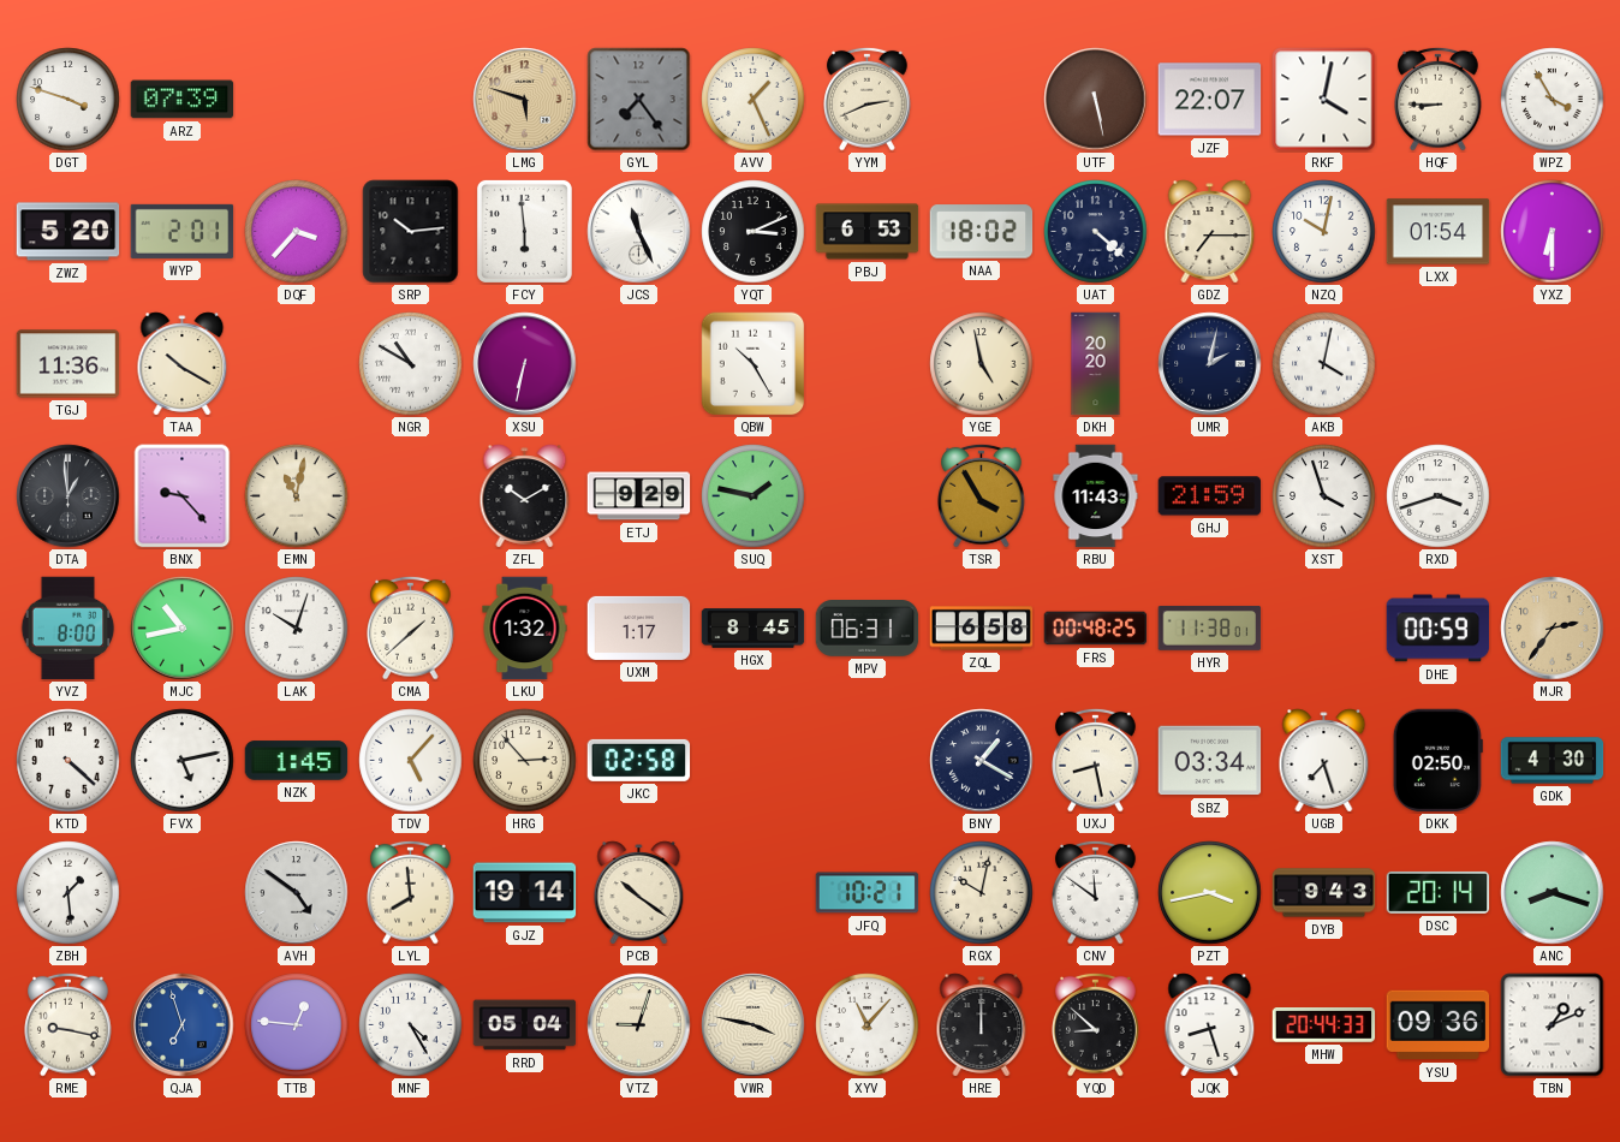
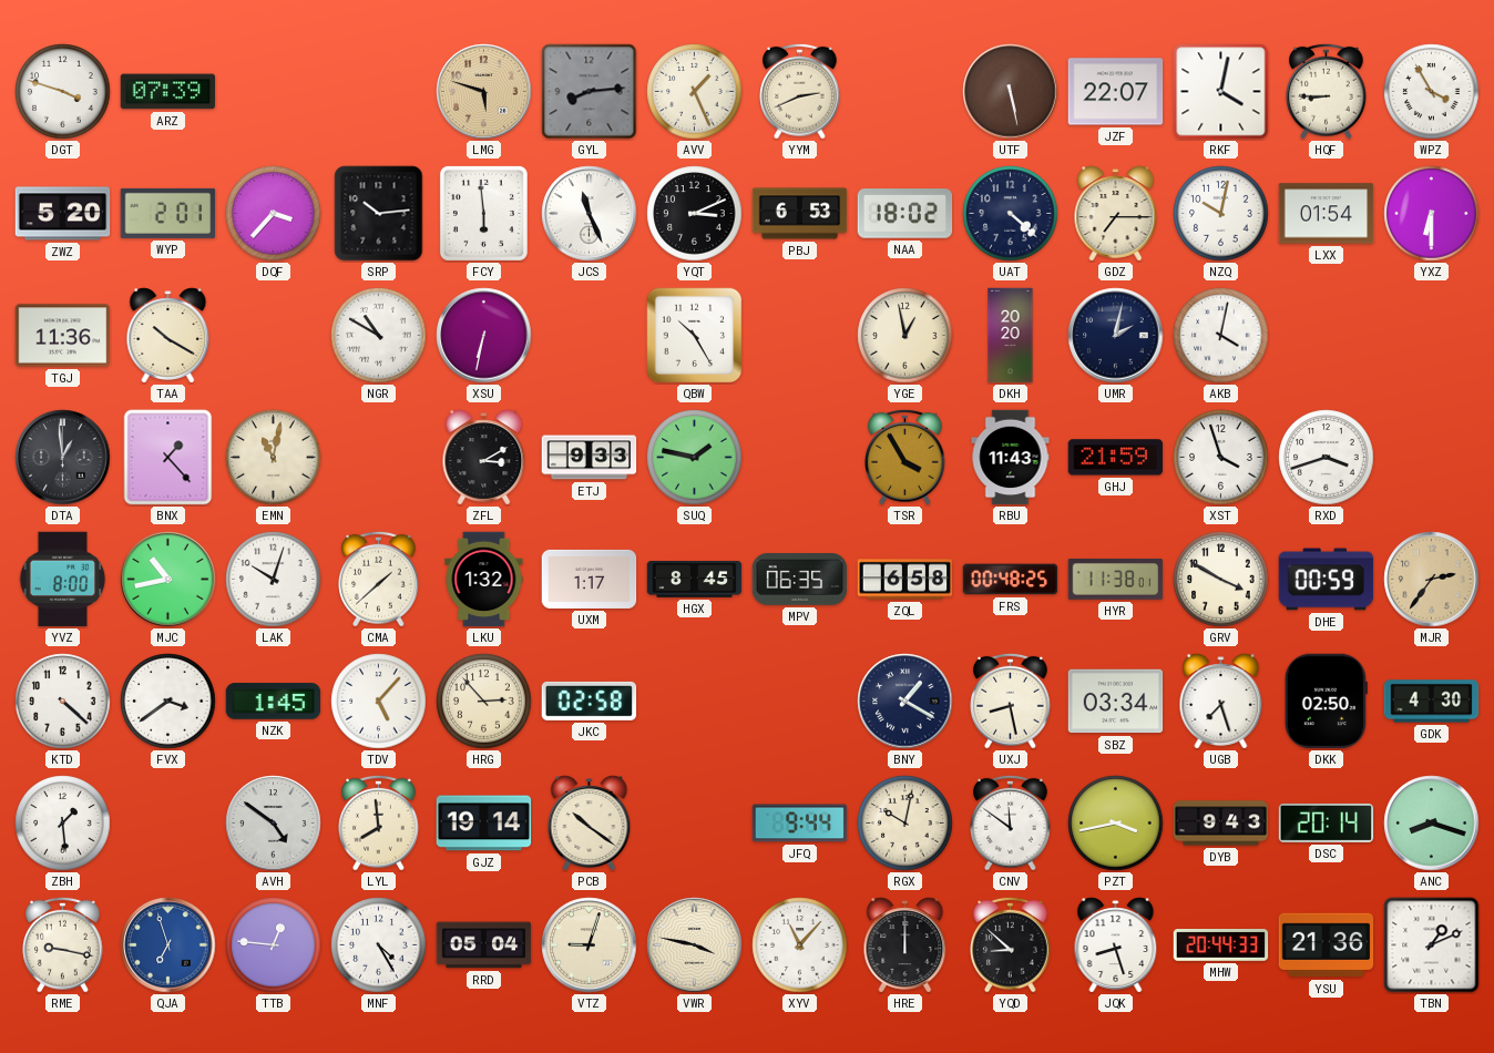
GYL: 7:24 -> 8:14 (590, 92)
YGE: 4:58 -> 12:58 (905, 336)
BNX: 9:23 -> 1:23 (168, 458)
ZFL: 10:10 -> 3:10 (484, 458)
ETJ: 9:29 -> 9:33 (590, 458)
MPV: 06:31 -> 06:35 (800, 580)
GRV: none -> 3:50 (1221, 580)
FVX: 5:13 -> 3:39 (168, 702)
JFQ: 10:21 -> 9:44 (800, 824)
YSU: 09:36 -> 21:36 (1327, 945)
